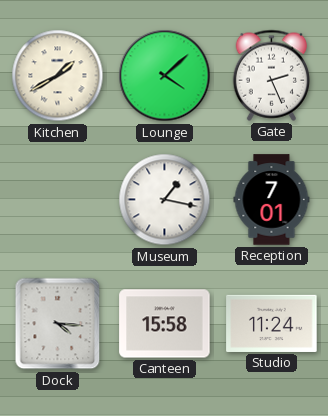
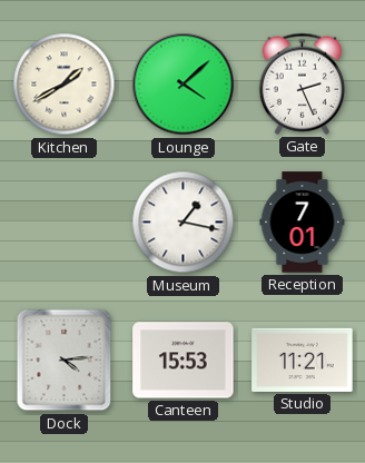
Dock: 4:16 -> 4:14 (65, 361)
Canteen: 15:58 -> 15:53 (184, 361)
Studio: 11:24 -> 11:21 (303, 359)
